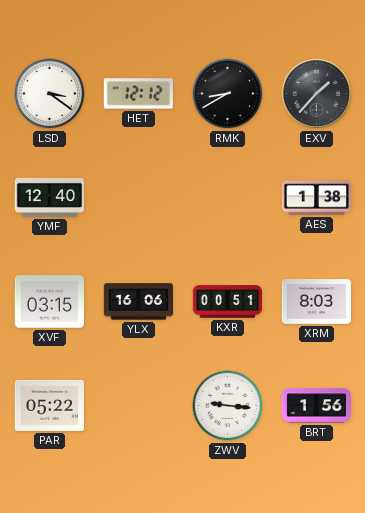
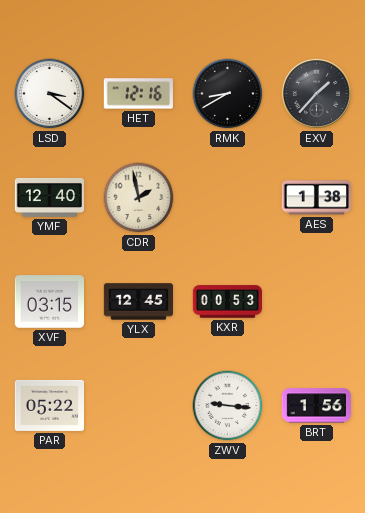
HET: 12:12 -> 12:16 (138, 94)
CDR: none -> 1:58 (139, 198)
YLX: 16:06 -> 12:45 (138, 302)
KXR: 00:51 -> 00:53 (227, 302)
XRM: 8:03 -> none (317, 302)
